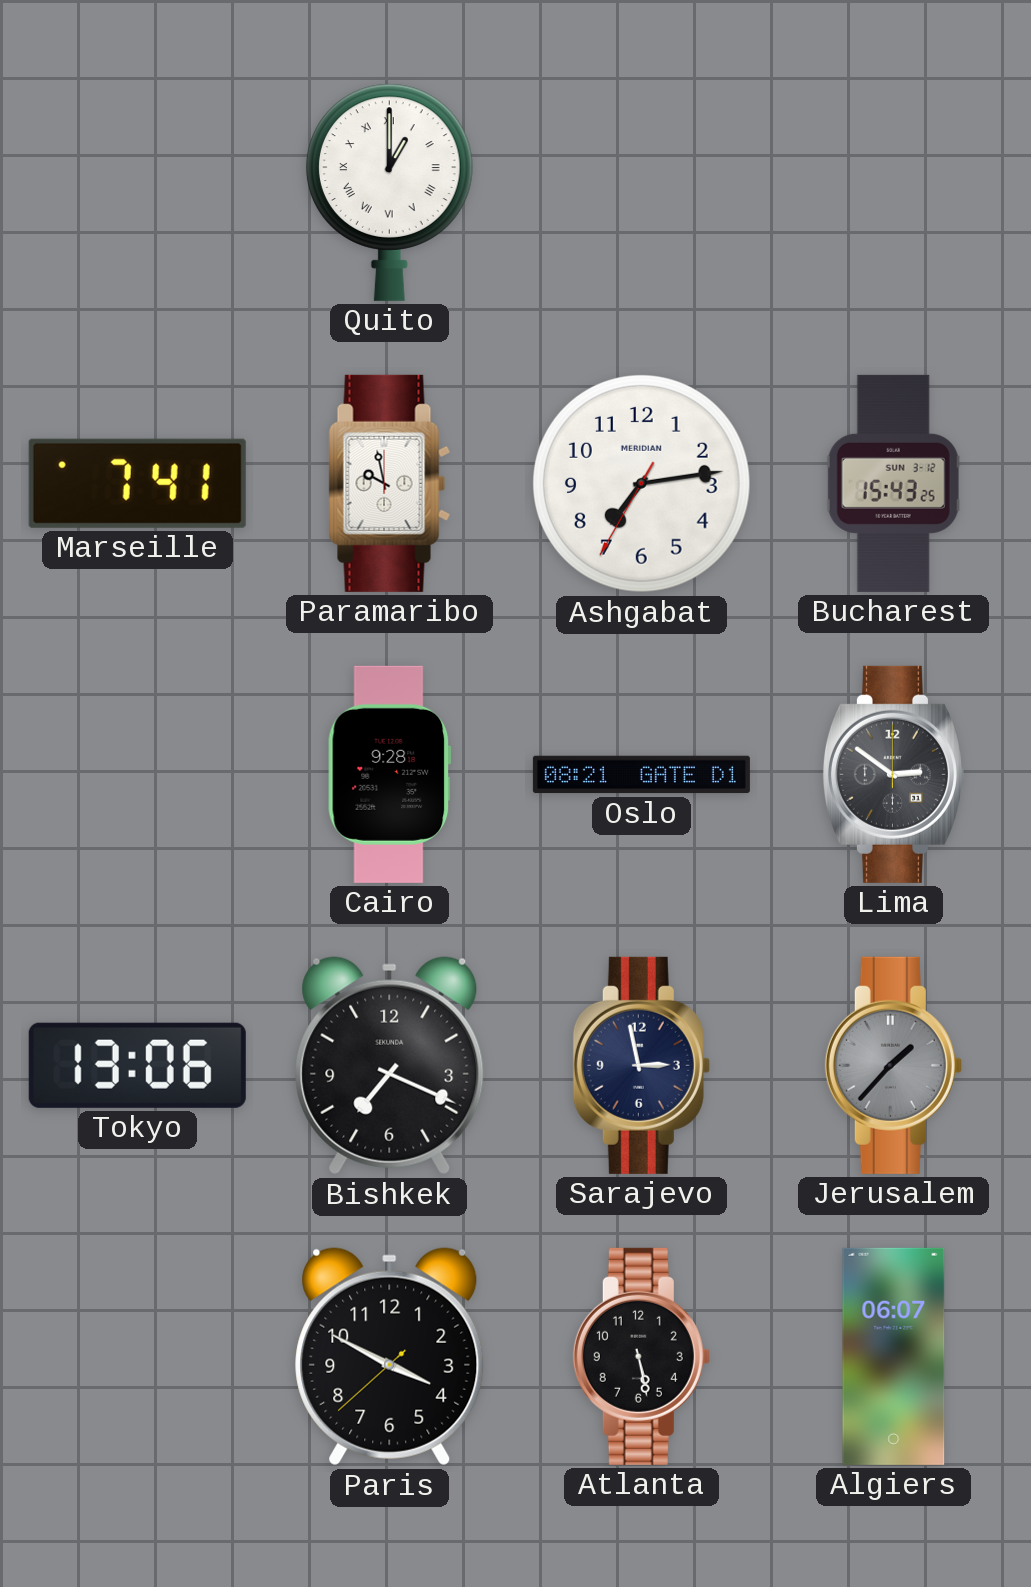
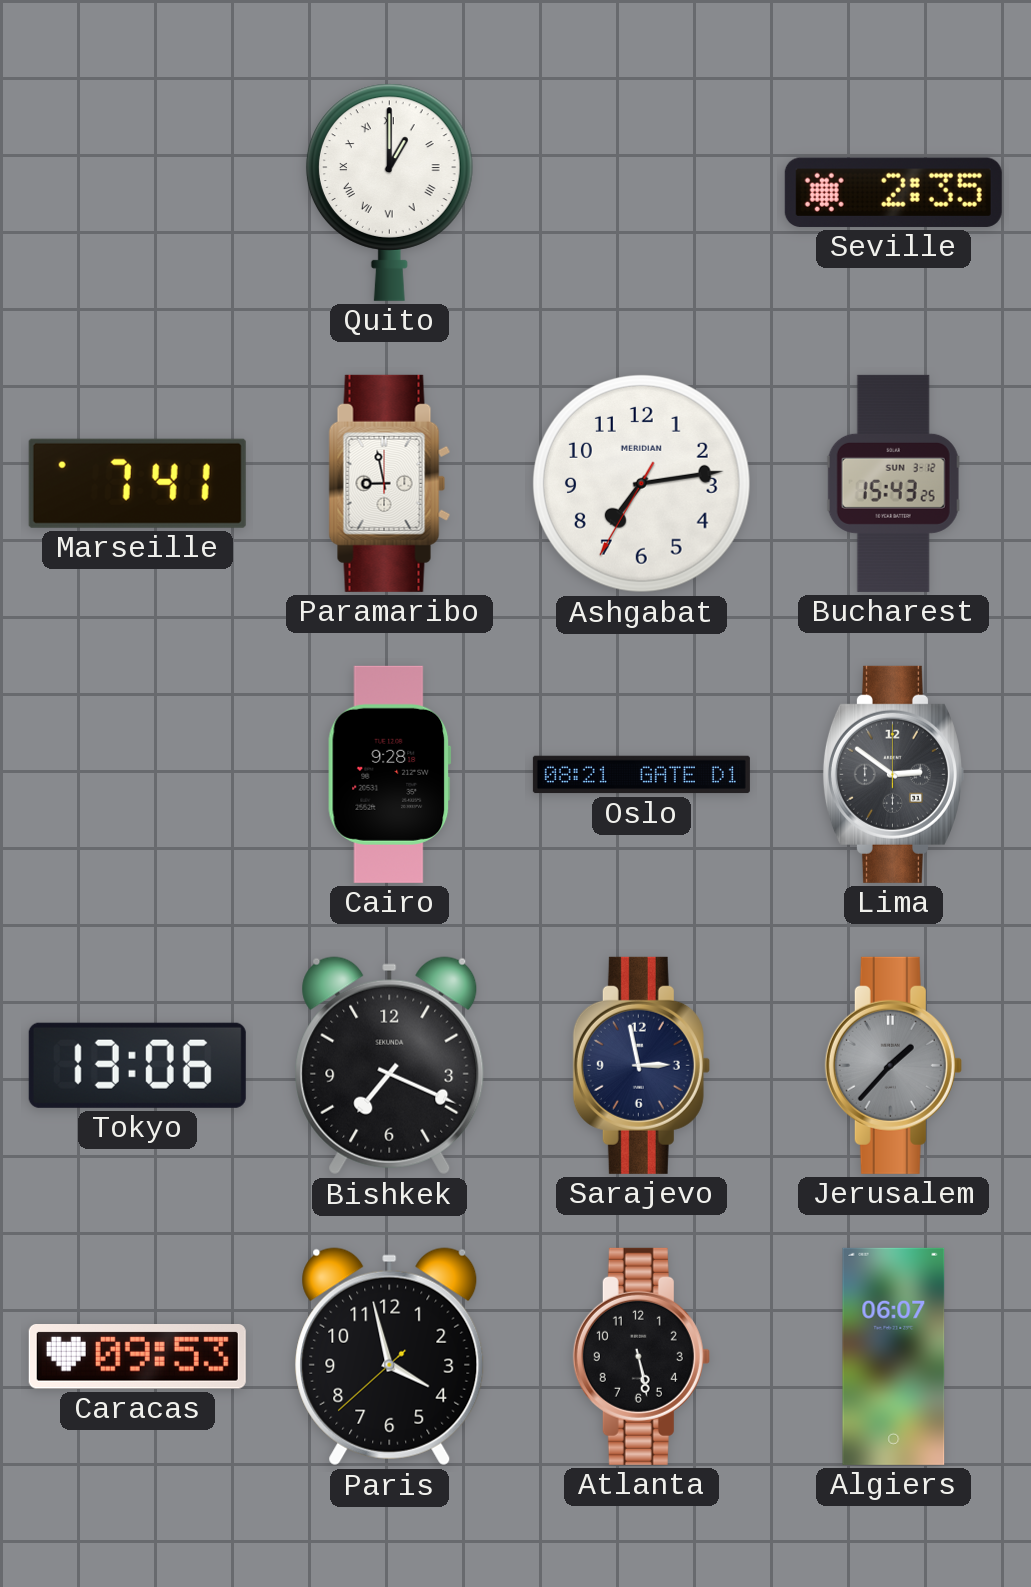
Seville: none -> 2:35 (893, 192)
Paramaribo: 9:58 -> 8:58 (390, 483)
Caracas: none -> 09:53 (137, 1357)
Paris: 3:49 -> 3:57 (390, 1357)
